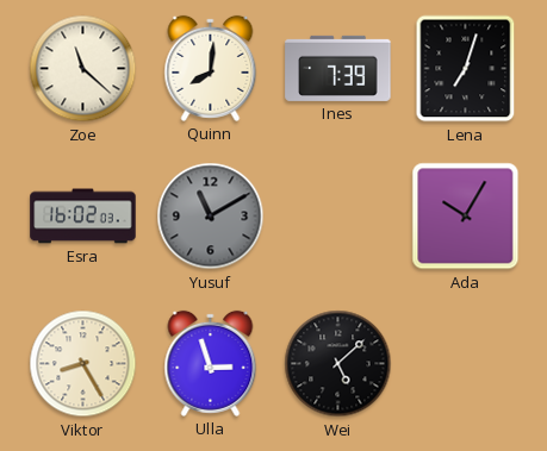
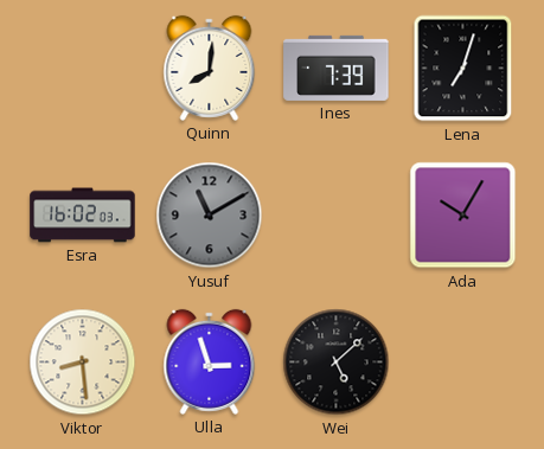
Zoe: 11:22 -> none (83, 69)
Viktor: 8:25 -> 8:29 (83, 363)
